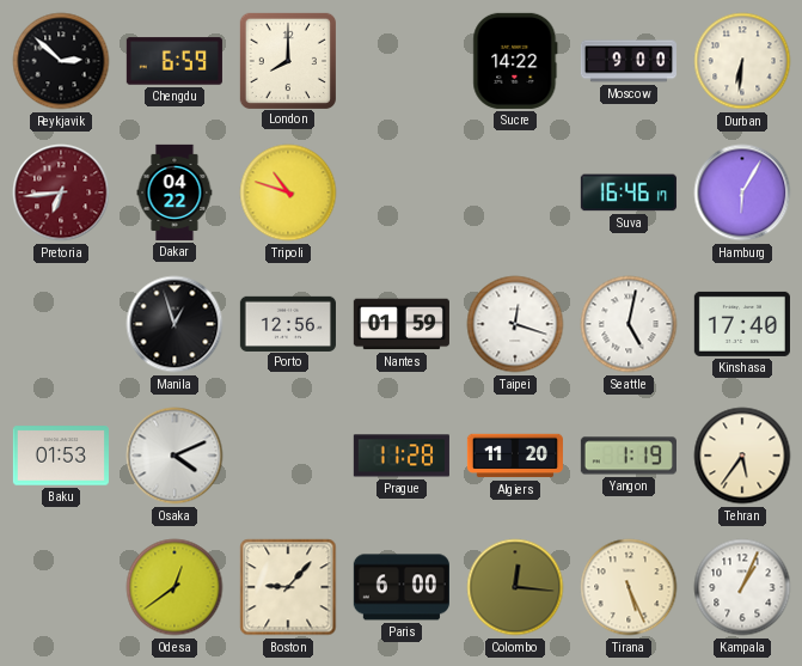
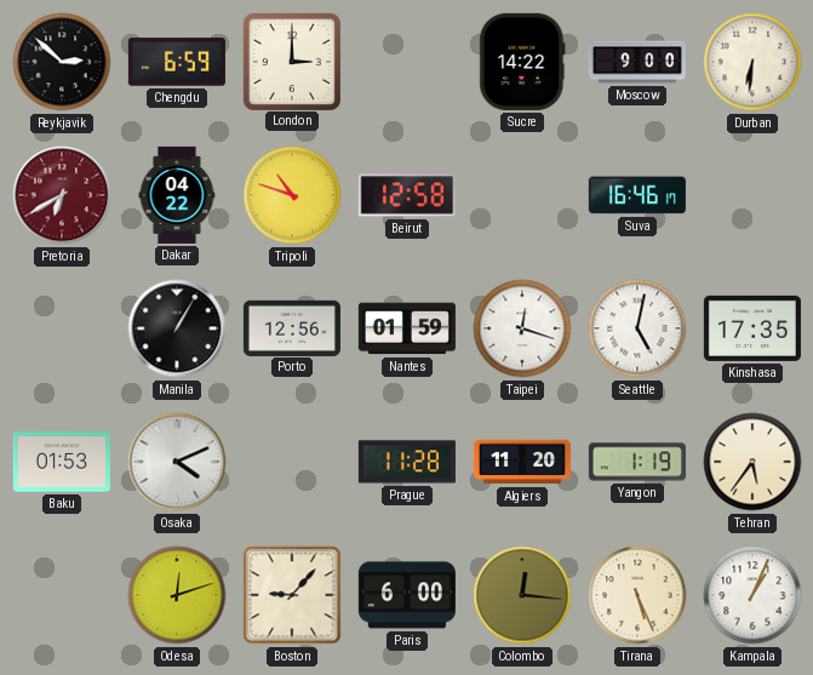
London: 8:00 -> 3:00 (291, 61)
Pretoria: 6:44 -> 6:40 (62, 195)
Beirut: none -> 12:58 (407, 195)
Hamburg: 6:05 -> none (742, 193)
Manila: 12:57 -> 1:05 (177, 328)
Kinshasa: 17:40 -> 17:35 (752, 328)
Odesa: 12:39 -> 12:12 (177, 595)
